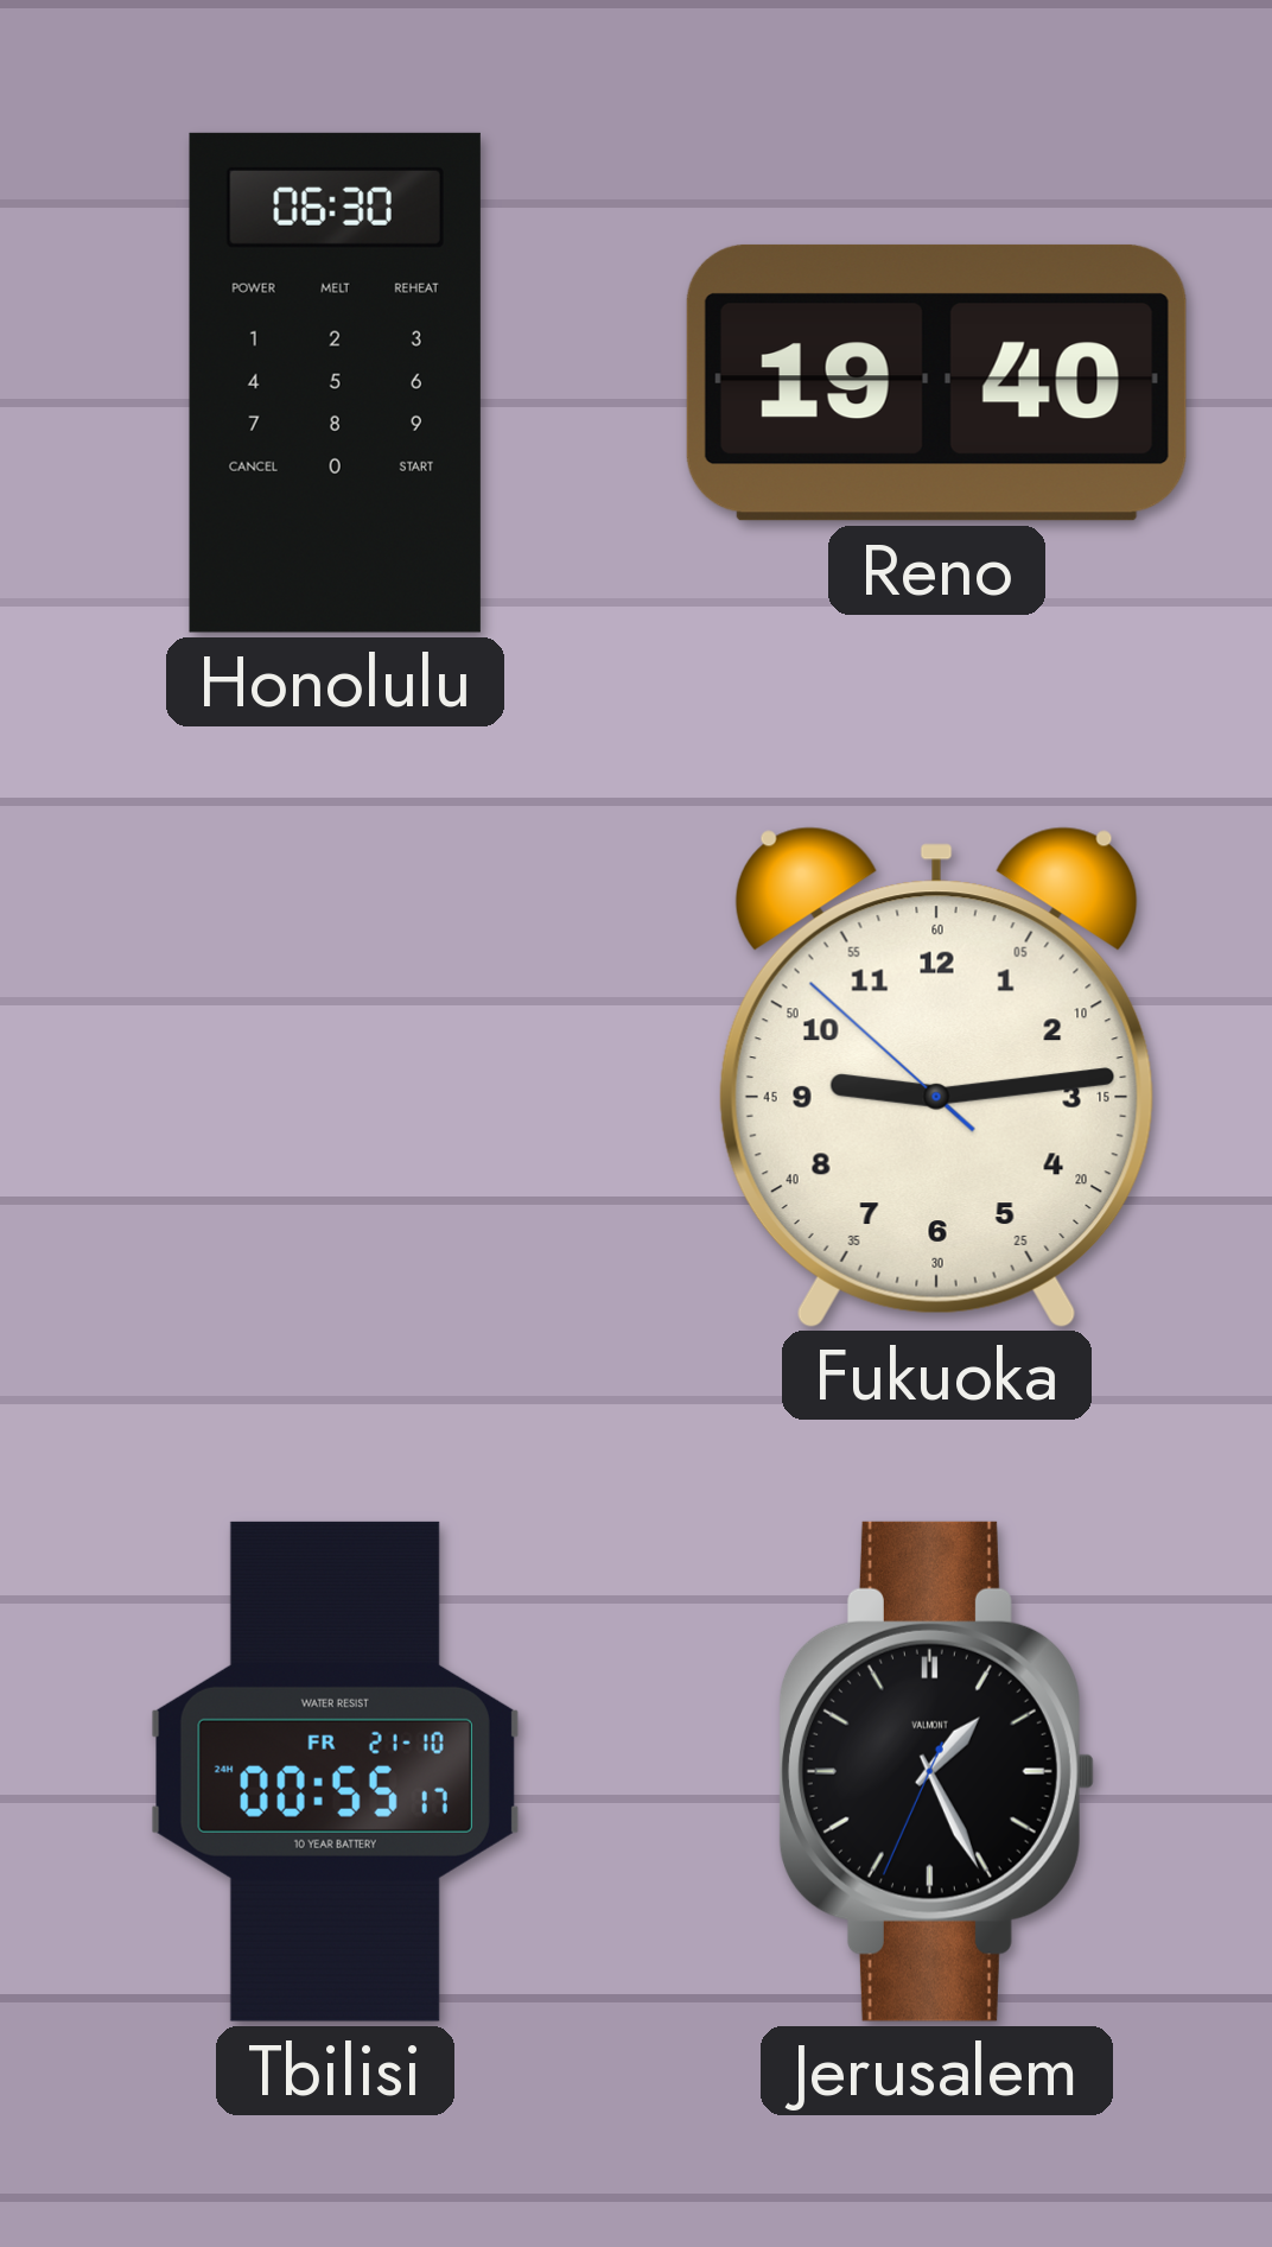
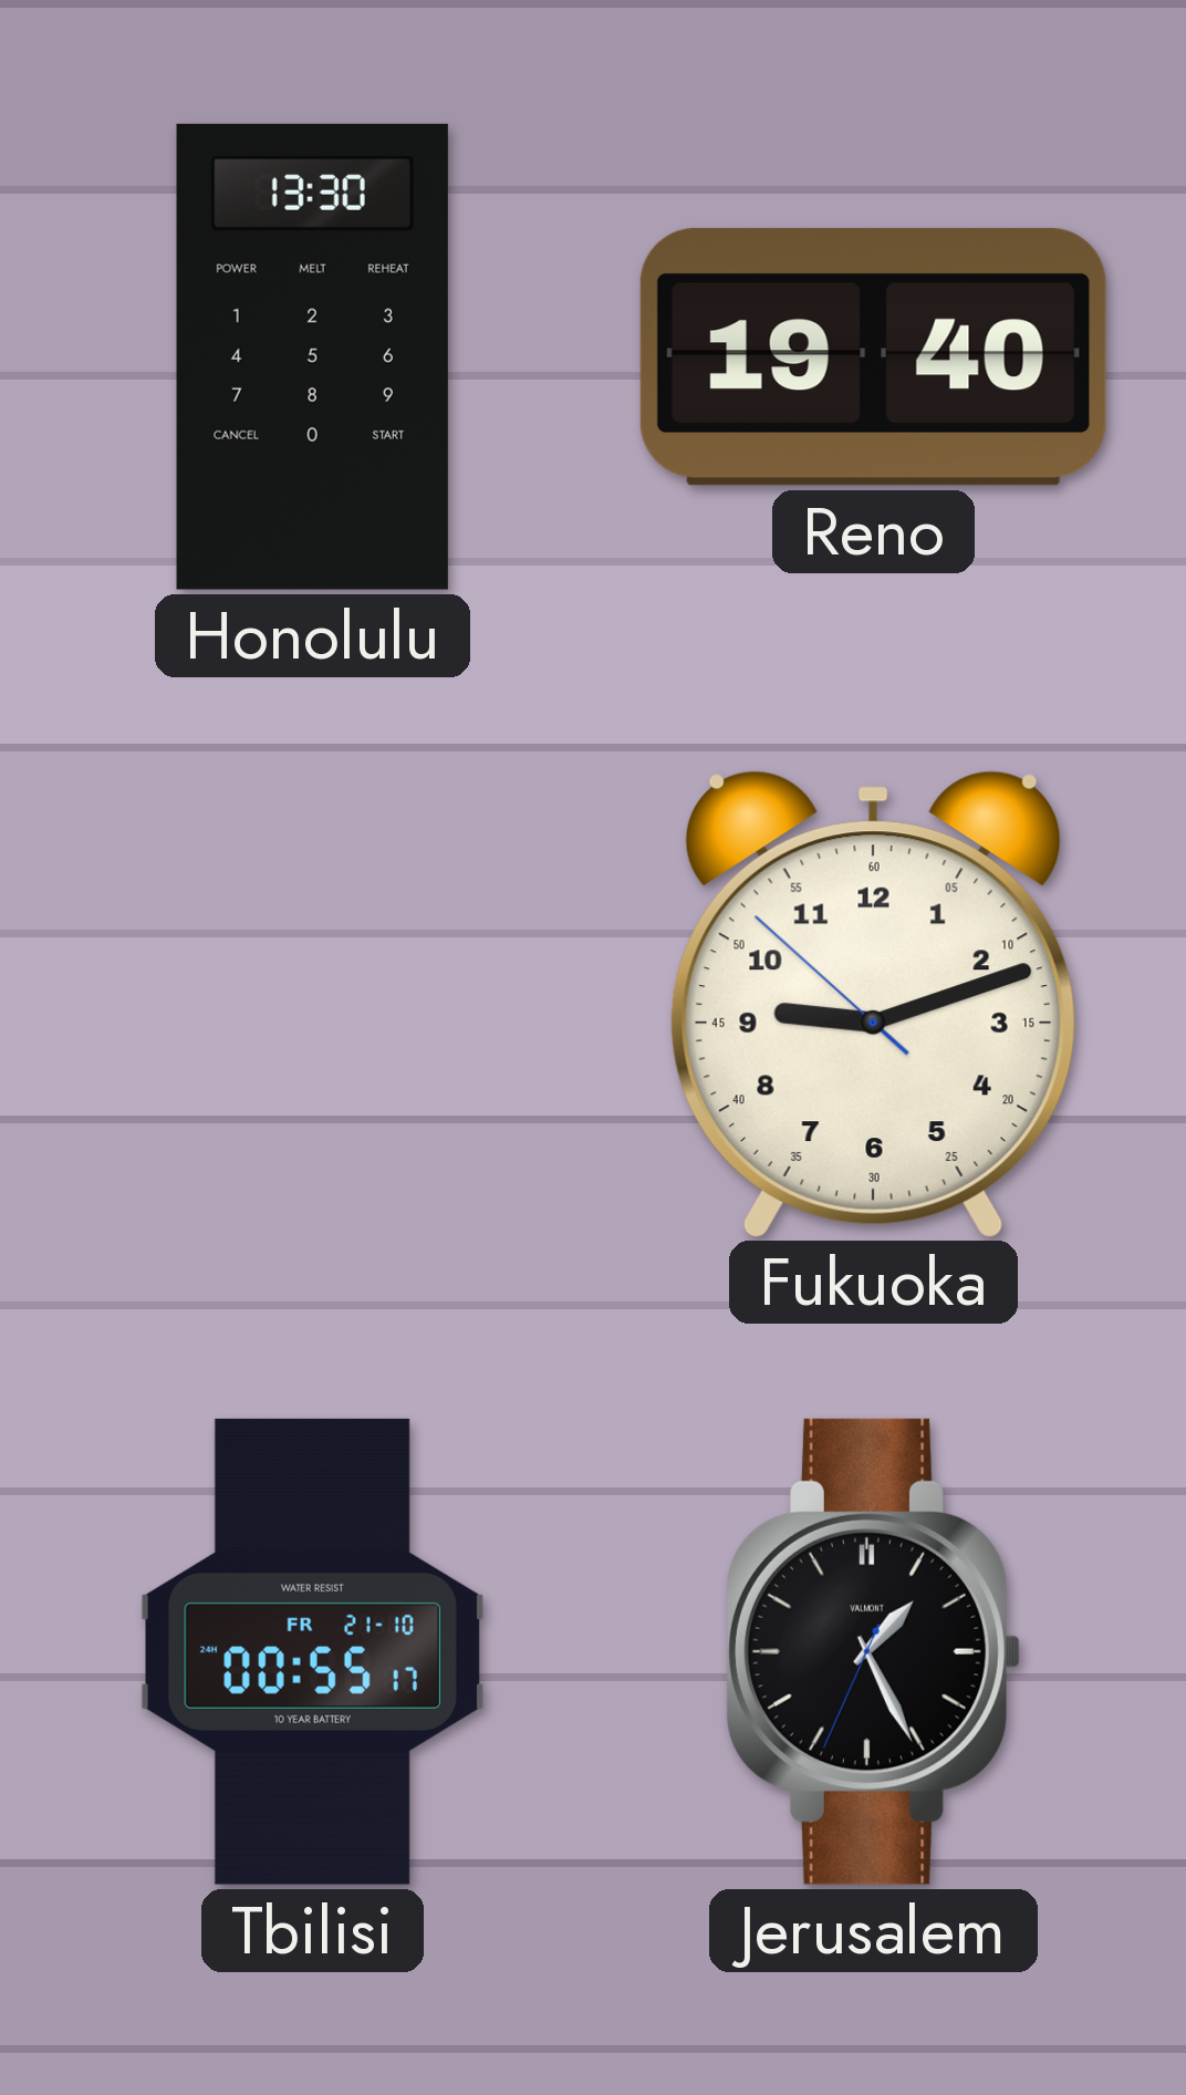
Honolulu: 06:30 -> 13:30 (312, 356)
Fukuoka: 9:13 -> 9:11 (873, 1004)
